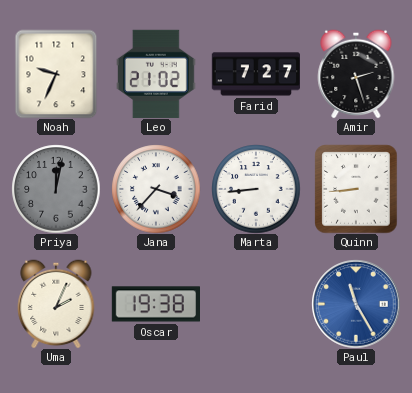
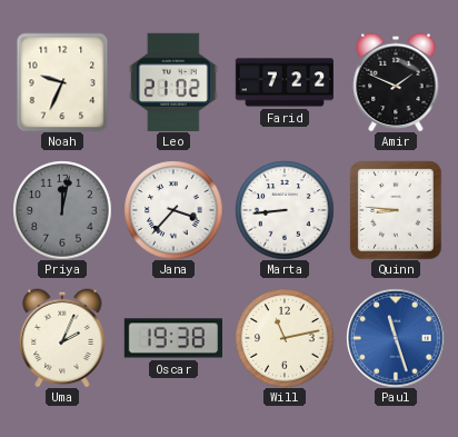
Farid: 7:27 -> 7:22 (283, 82)
Amir: 2:27 -> 1:49 (396, 82)
Quinn: 8:44 -> 8:46 (396, 210)
Will: none -> 11:13 (285, 338)
Paul: 11:25 -> 11:27 (396, 338)
